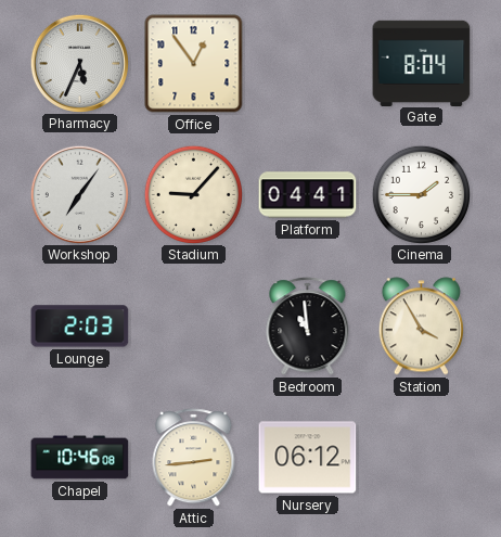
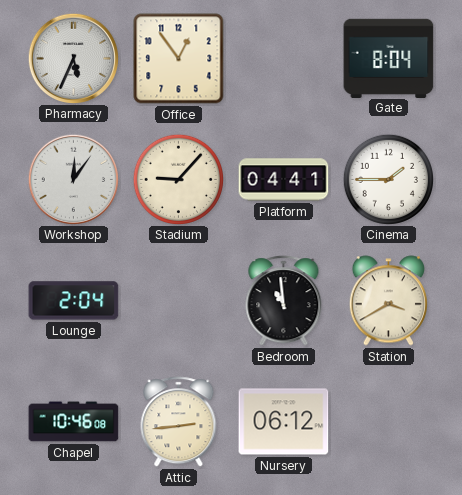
Workshop: 7:06 -> 12:06 (73, 179)
Lounge: 2:03 -> 2:04 (74, 301)
Station: 3:55 -> 3:40 (388, 301)
